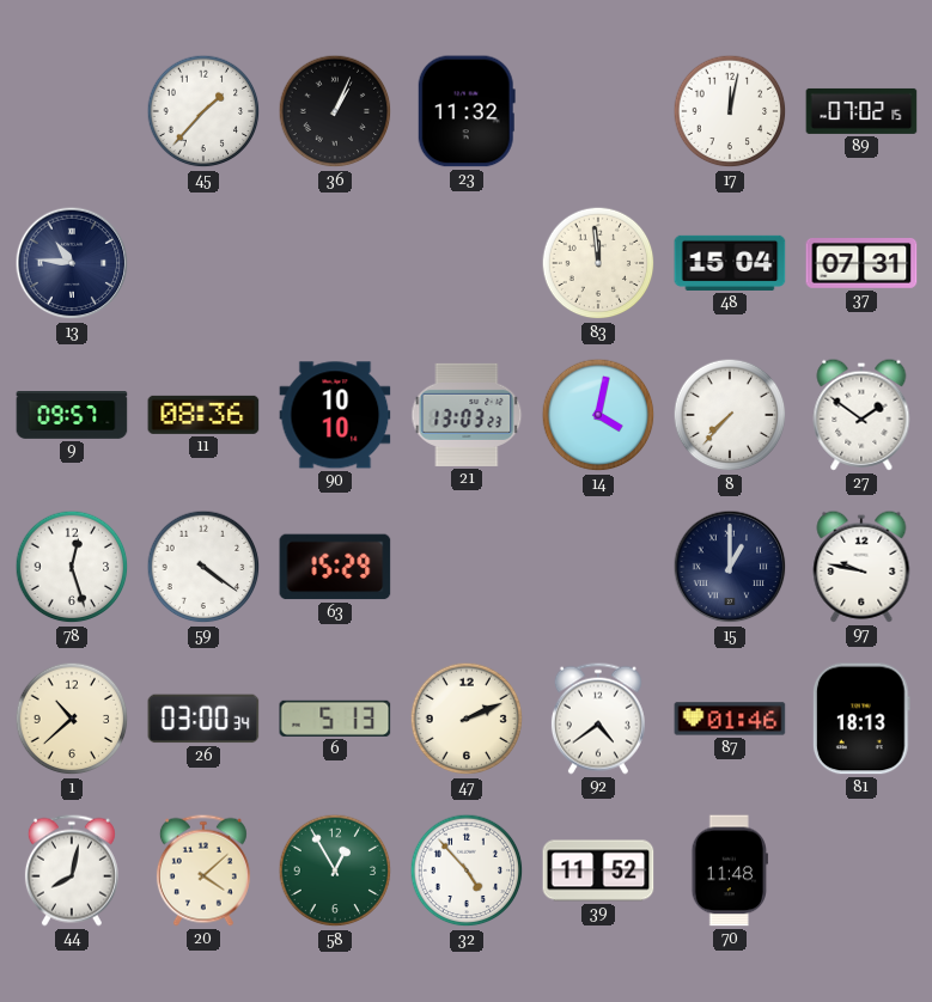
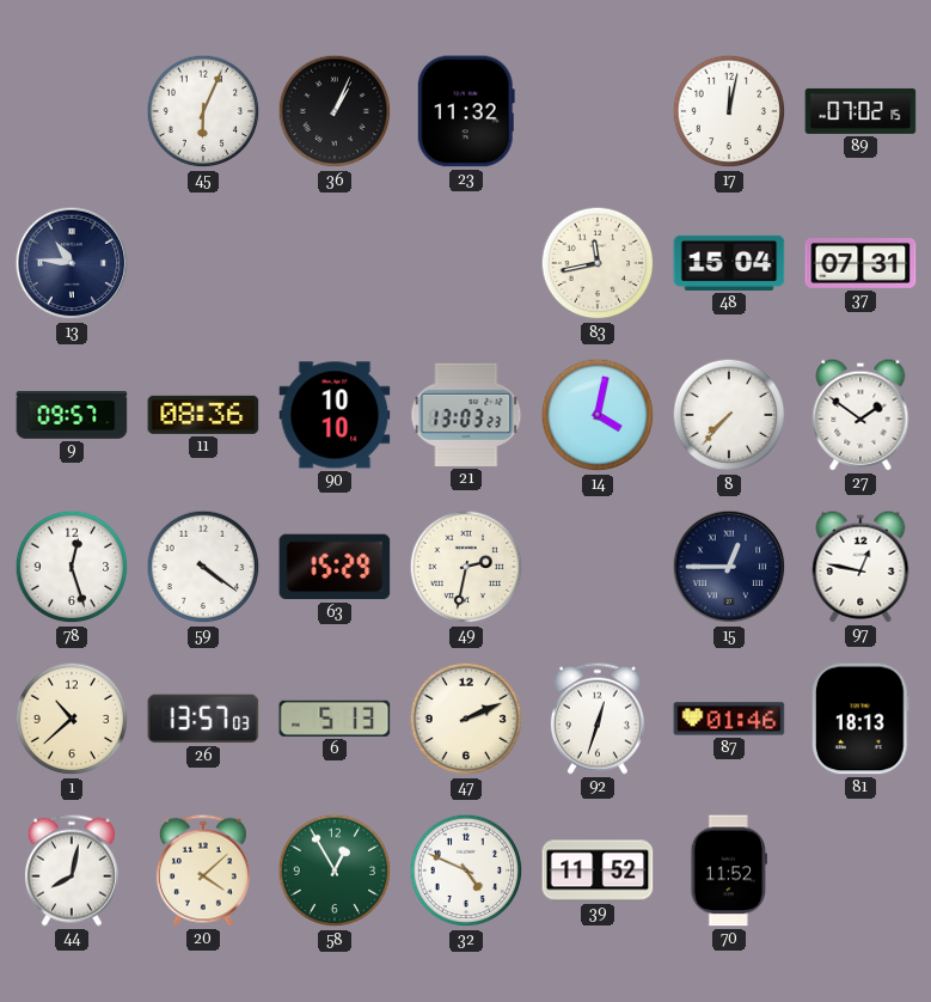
45: 1:37 -> 6:04 (203, 111)
83: 11:59 -> 11:43 (598, 263)
49: none -> 2:32 (466, 567)
15: 1:00 -> 12:45 (729, 567)
97: 9:47 -> 12:47 (860, 567)
26: 03:00 -> 13:57 (203, 719)
92: 4:39 -> 12:33 (598, 719)
32: 4:53 -> 4:49 (466, 870)
70: 11:48 -> 11:52 (729, 870)
